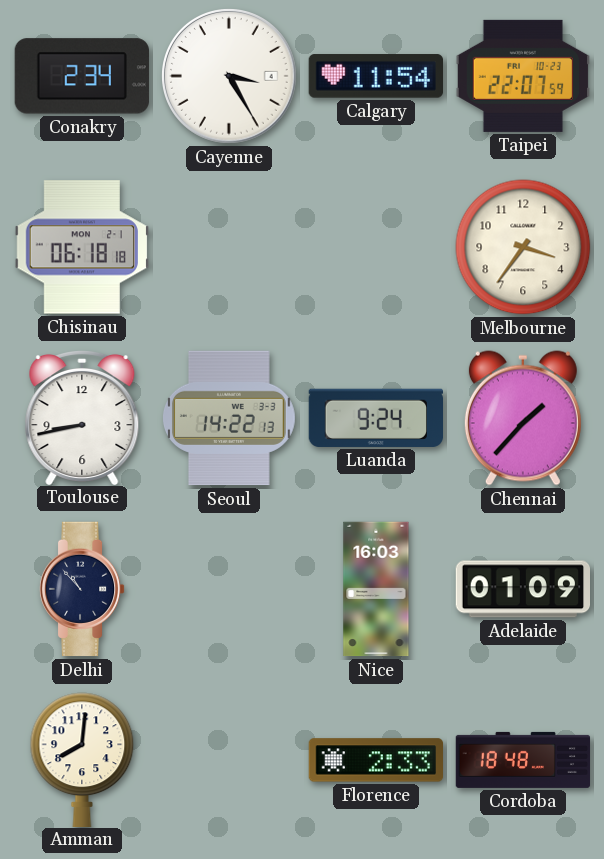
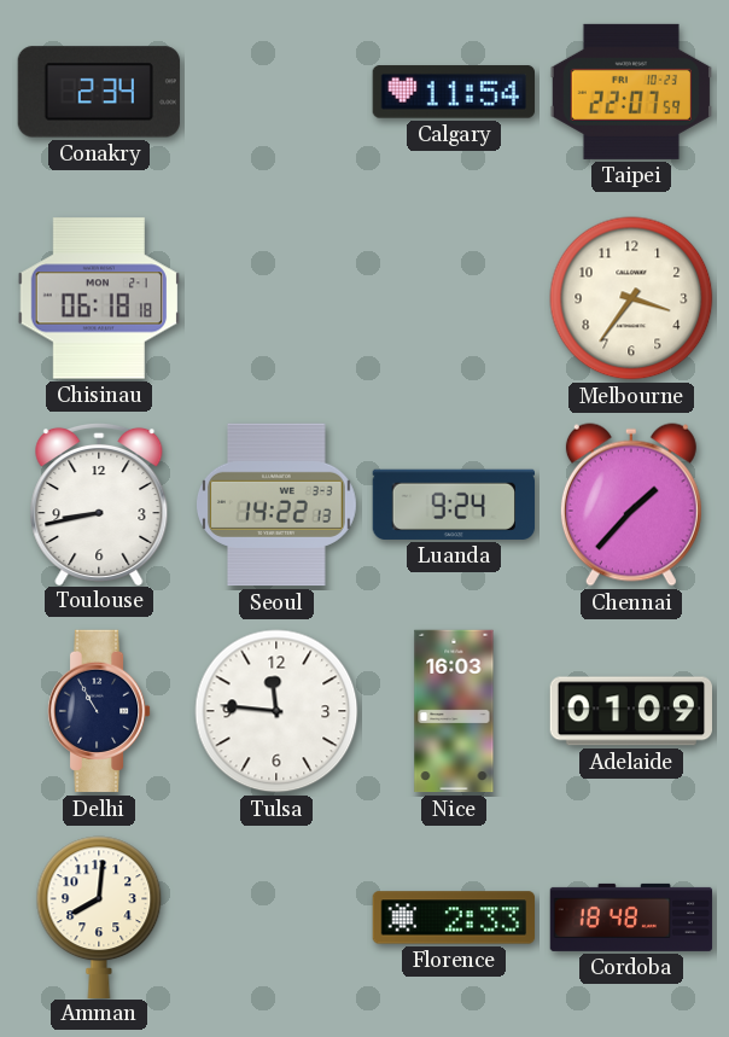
Cayenne: 3:25 -> none (230, 77)
Delhi: 10:53 -> 10:55 (99, 711)
Tulsa: none -> 11:46 (276, 711)
